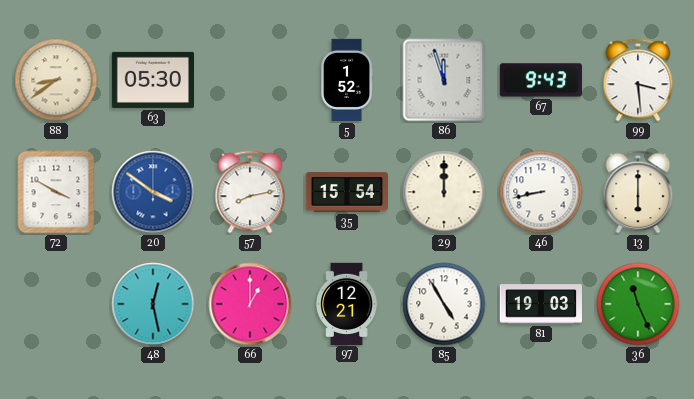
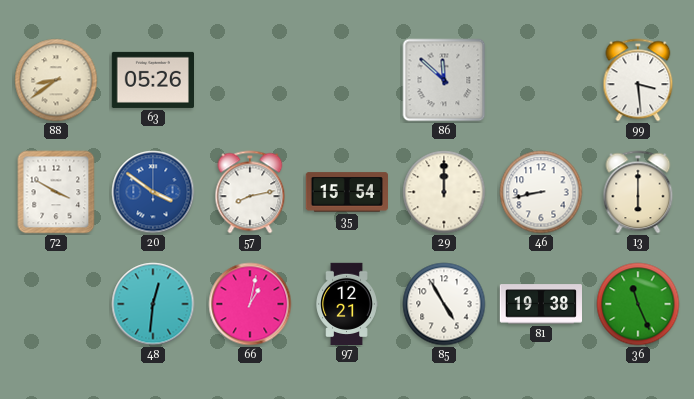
63: 05:30 -> 05:26 (152, 80)
5: 1:52 -> none (347, 80)
86: 11:57 -> 11:52 (444, 80)
67: 9:43 -> none (540, 80)
48: 12:28 -> 12:31 (153, 304)
66: 1:00 -> 1:02 (250, 304)
81: 19:03 -> 19:38 (540, 304)
